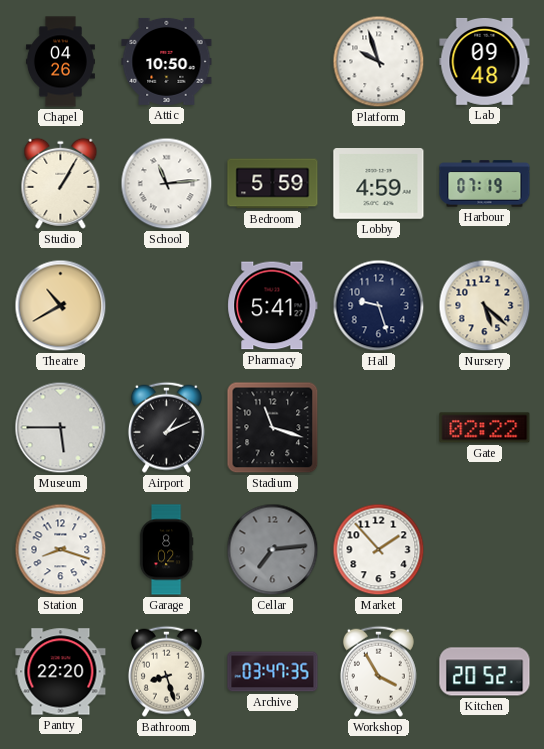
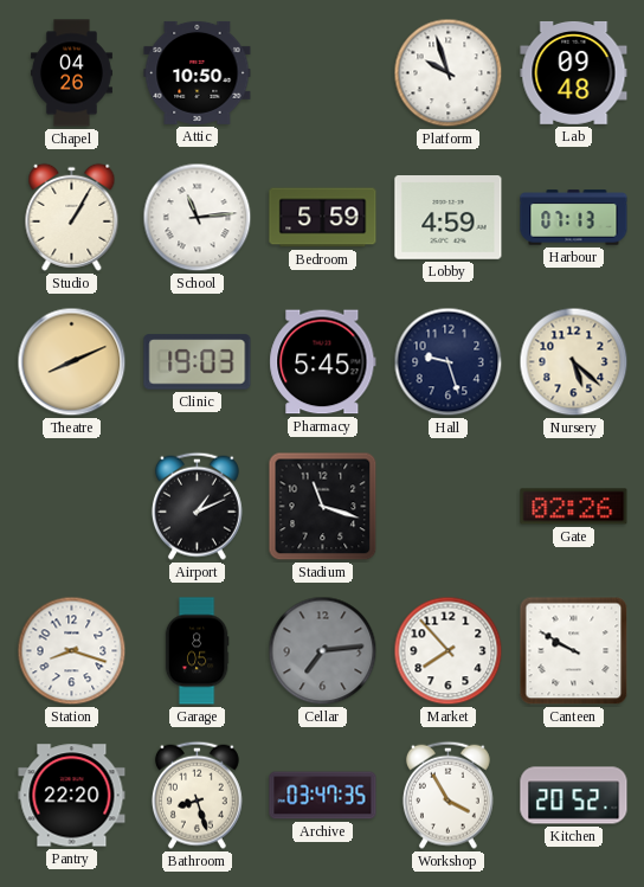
Harbour: 07:19 -> 07:13 (574, 218)
Theatre: 10:40 -> 8:11 (72, 362)
Clinic: none -> 19:03 (198, 362)
Pharmacy: 5:41 -> 5:45 (323, 362)
Museum: 5:45 -> none (61, 428)
Gate: 02:22 -> 02:26 (574, 507)
Garage: 8:02 -> 8:05 (197, 651)
Market: 1:53 -> 7:53 (449, 651)
Canteen: none -> 9:50 (574, 651)
